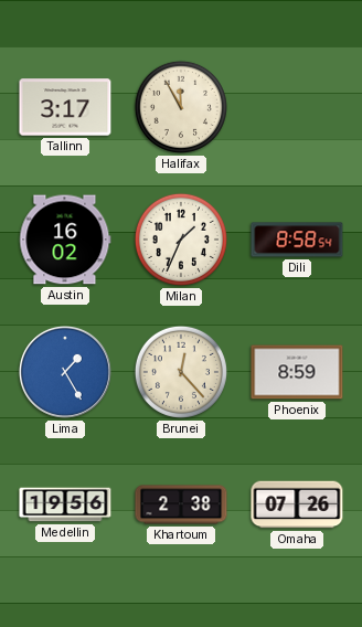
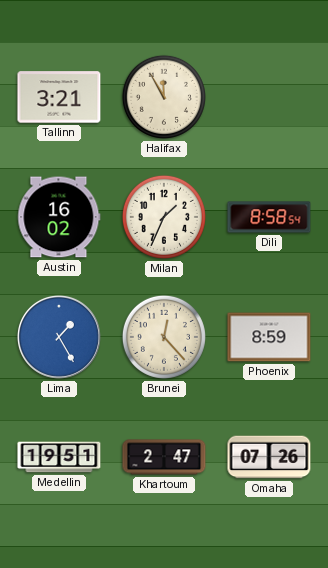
Tallinn: 3:17 -> 3:21 (59, 97)
Medellin: 19:56 -> 19:51 (59, 457)
Khartoum: 2:38 -> 2:47 (164, 457)
